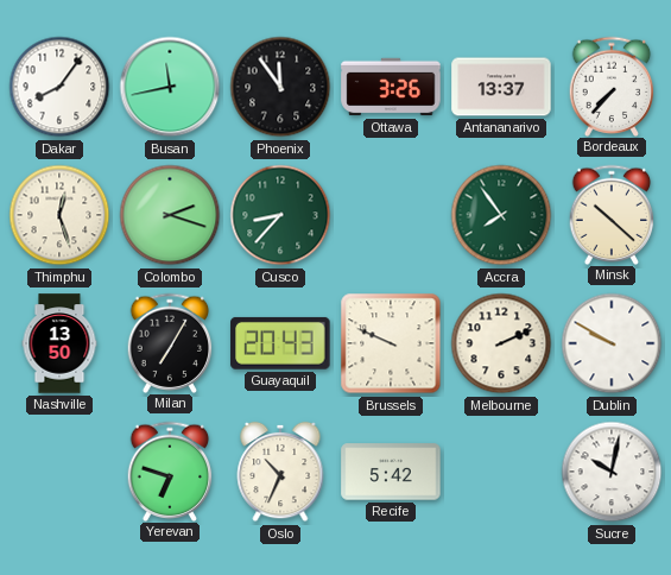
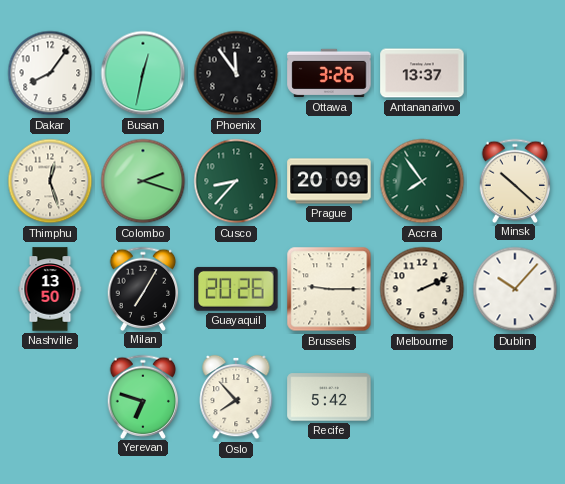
Busan: 11:43 -> 12:32 (143, 73)
Bordeaux: 7:37 -> none (612, 86)
Prague: none -> 20:09 (329, 181)
Guayaquil: 20:43 -> 20:26 (236, 289)
Brussels: 9:49 -> 9:15 (329, 289)
Dublin: 9:50 -> 10:07 (515, 289)
Oslo: 10:34 -> 7:53 (236, 397)
Sucre: 10:02 -> none (612, 472)
